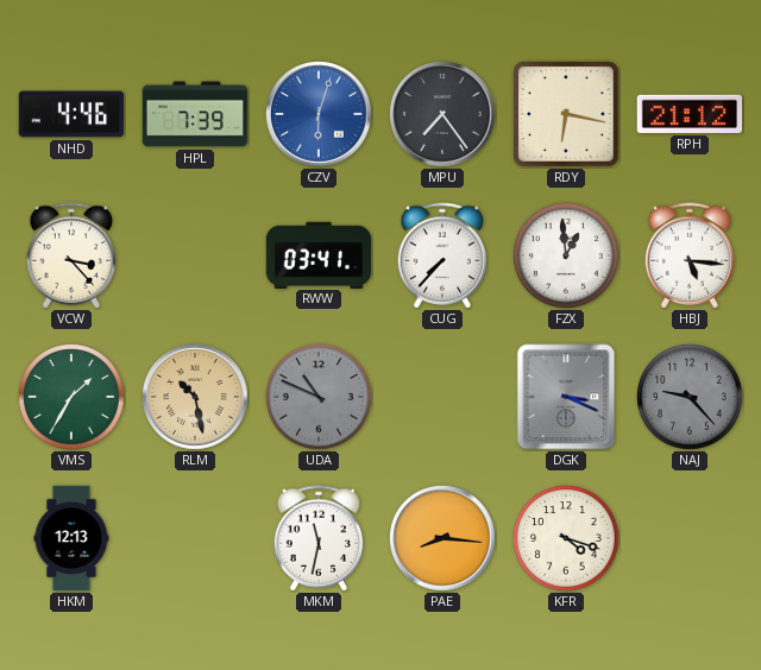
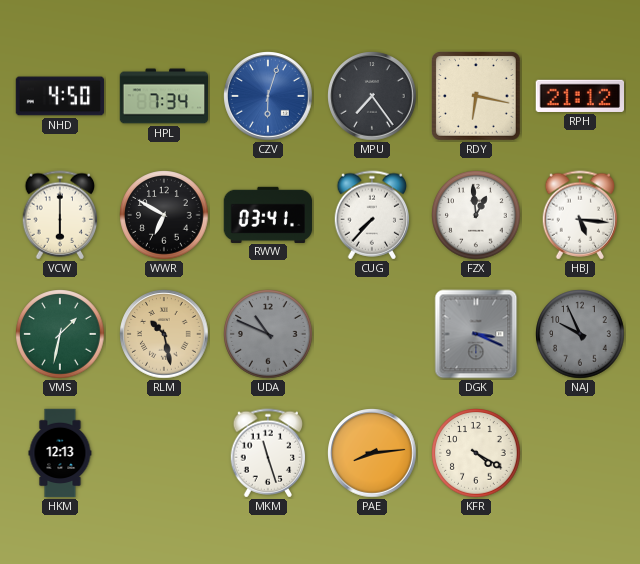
NHD: 4:46 -> 4:50 (60, 96)
HPL: 7:39 -> 7:34 (164, 96)
VCW: 3:23 -> 6:00 (60, 215)
WWR: none -> 6:50 (164, 215)
VMS: 1:35 -> 1:32 (60, 334)
NAJ: 9:23 -> 9:56 (580, 334)
MKM: 11:32 -> 11:27 (268, 453)
PAE: 8:16 -> 8:14 (372, 453)
KFR: 4:18 -> 4:20 (476, 453)
